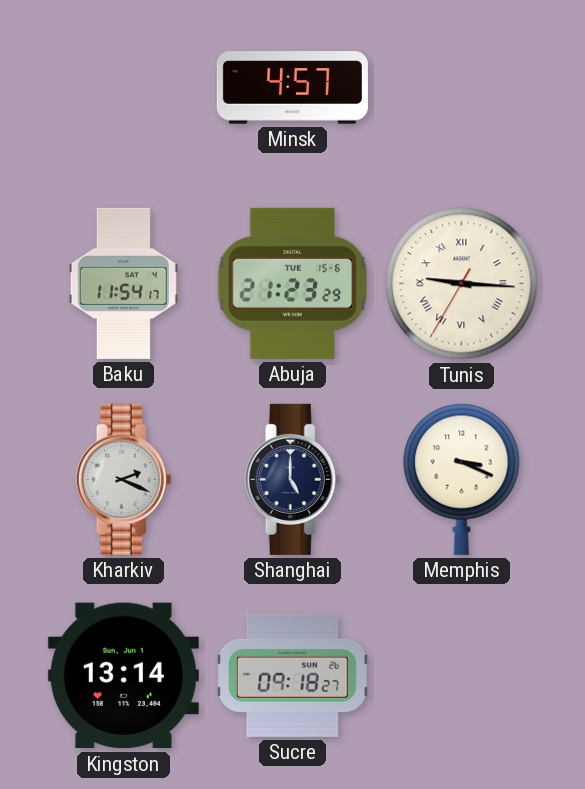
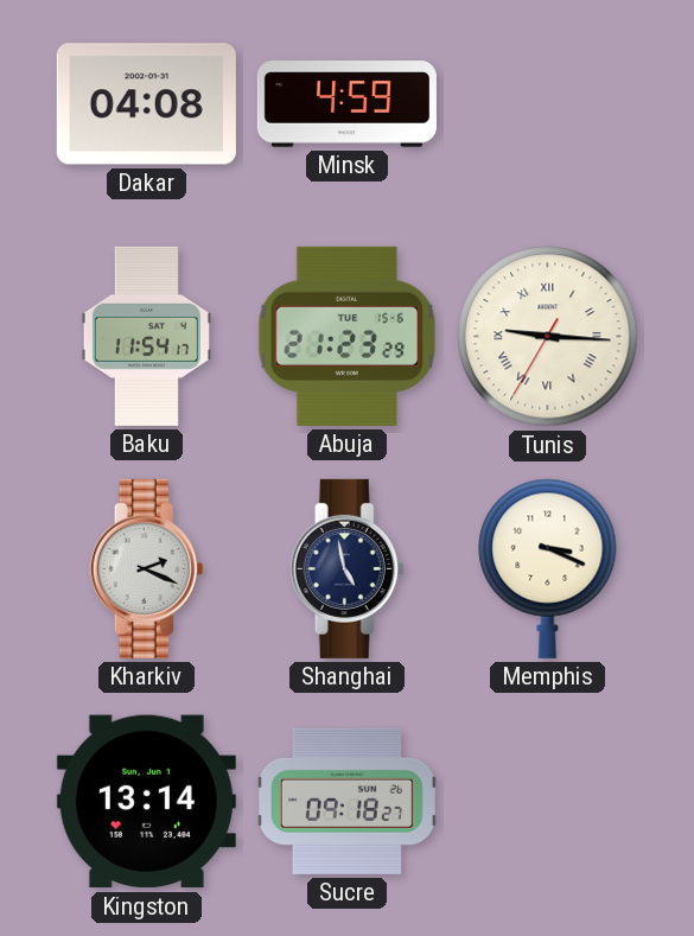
Dakar: none -> 04:08 (146, 104)
Minsk: 4:57 -> 4:59 (346, 104)
Shanghai: 5:00 -> 4:58 (348, 568)
